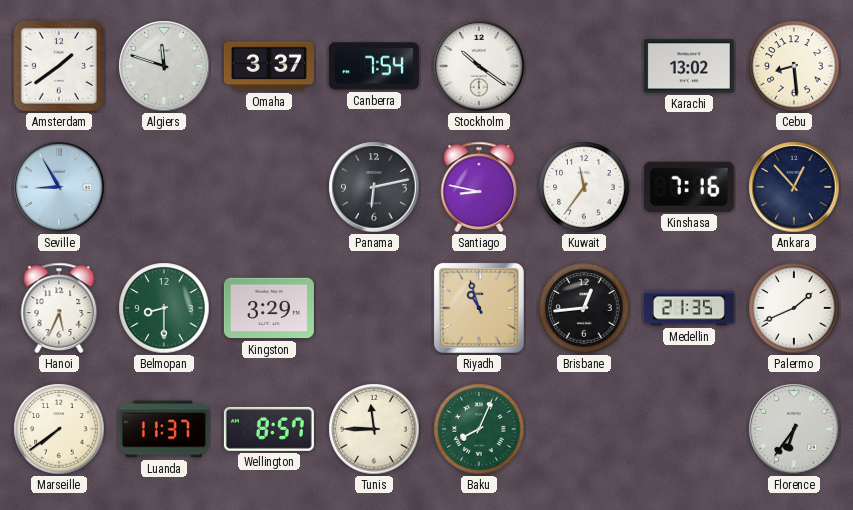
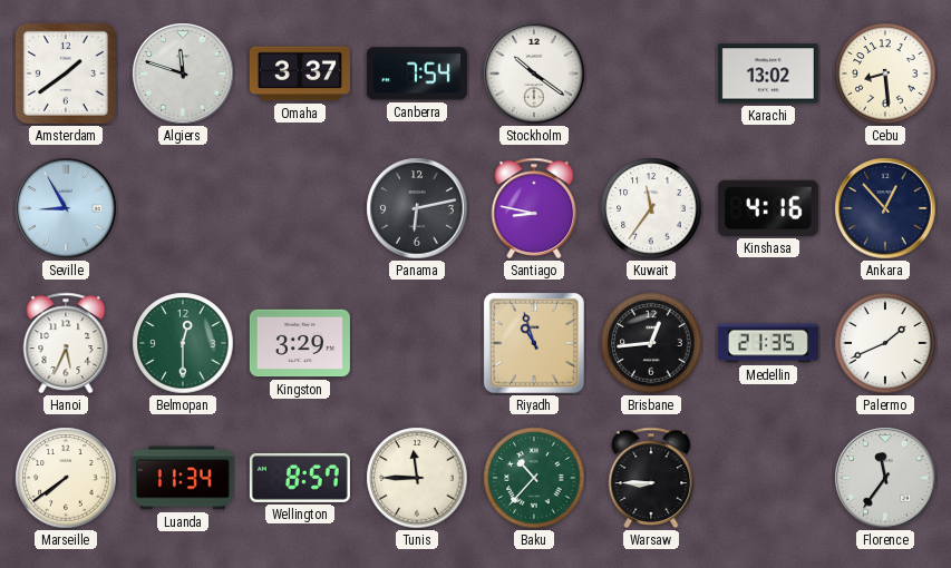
Kinshasa: 7:16 -> 4:16 (768, 208)
Belmopan: 8:30 -> 12:30 (183, 343)
Luanda: 11:37 -> 11:34 (183, 478)
Baku: 8:04 -> 10:37 (534, 478)
Warsaw: none -> 8:45 (651, 478)
Florence: 6:36 -> 11:36 (885, 478)
